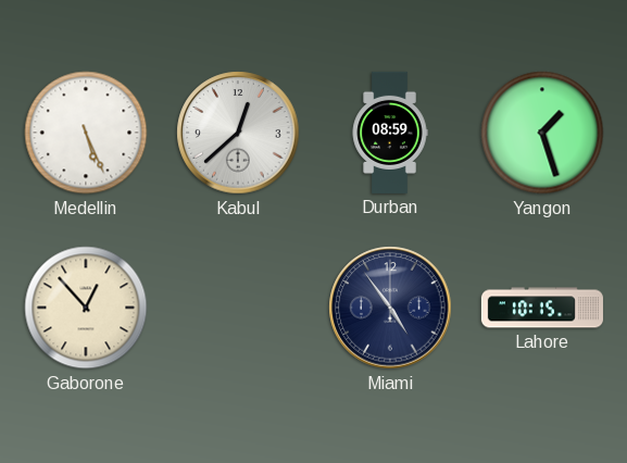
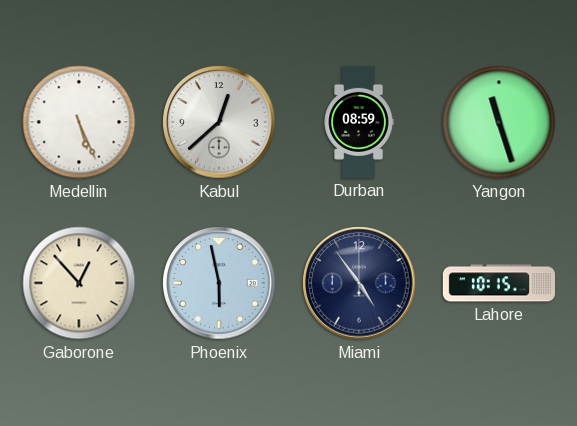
Yangon: 1:27 -> 11:27 (499, 122)
Phoenix: none -> 5:58 (219, 283)
